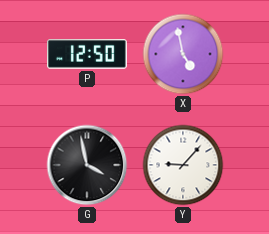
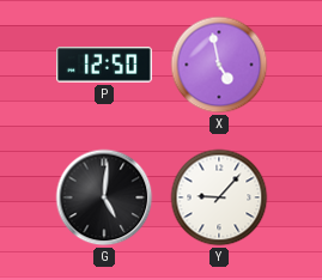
G: 3:58 -> 5:01 (104, 197)
